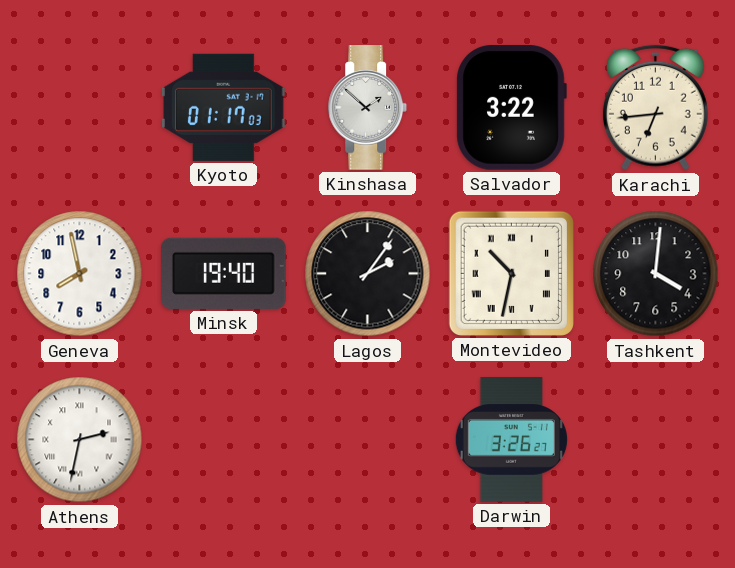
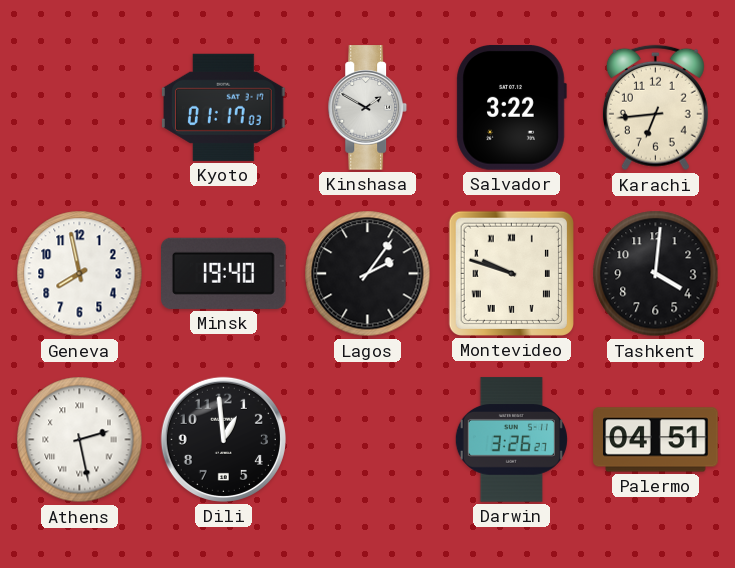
Kinshasa: 1:52 -> 1:50 (368, 108)
Montevideo: 10:32 -> 9:48 (511, 273)
Athens: 2:32 -> 2:28 (80, 440)
Dili: none -> 12:59 (223, 439)
Palermo: none -> 04:51 (656, 440)
